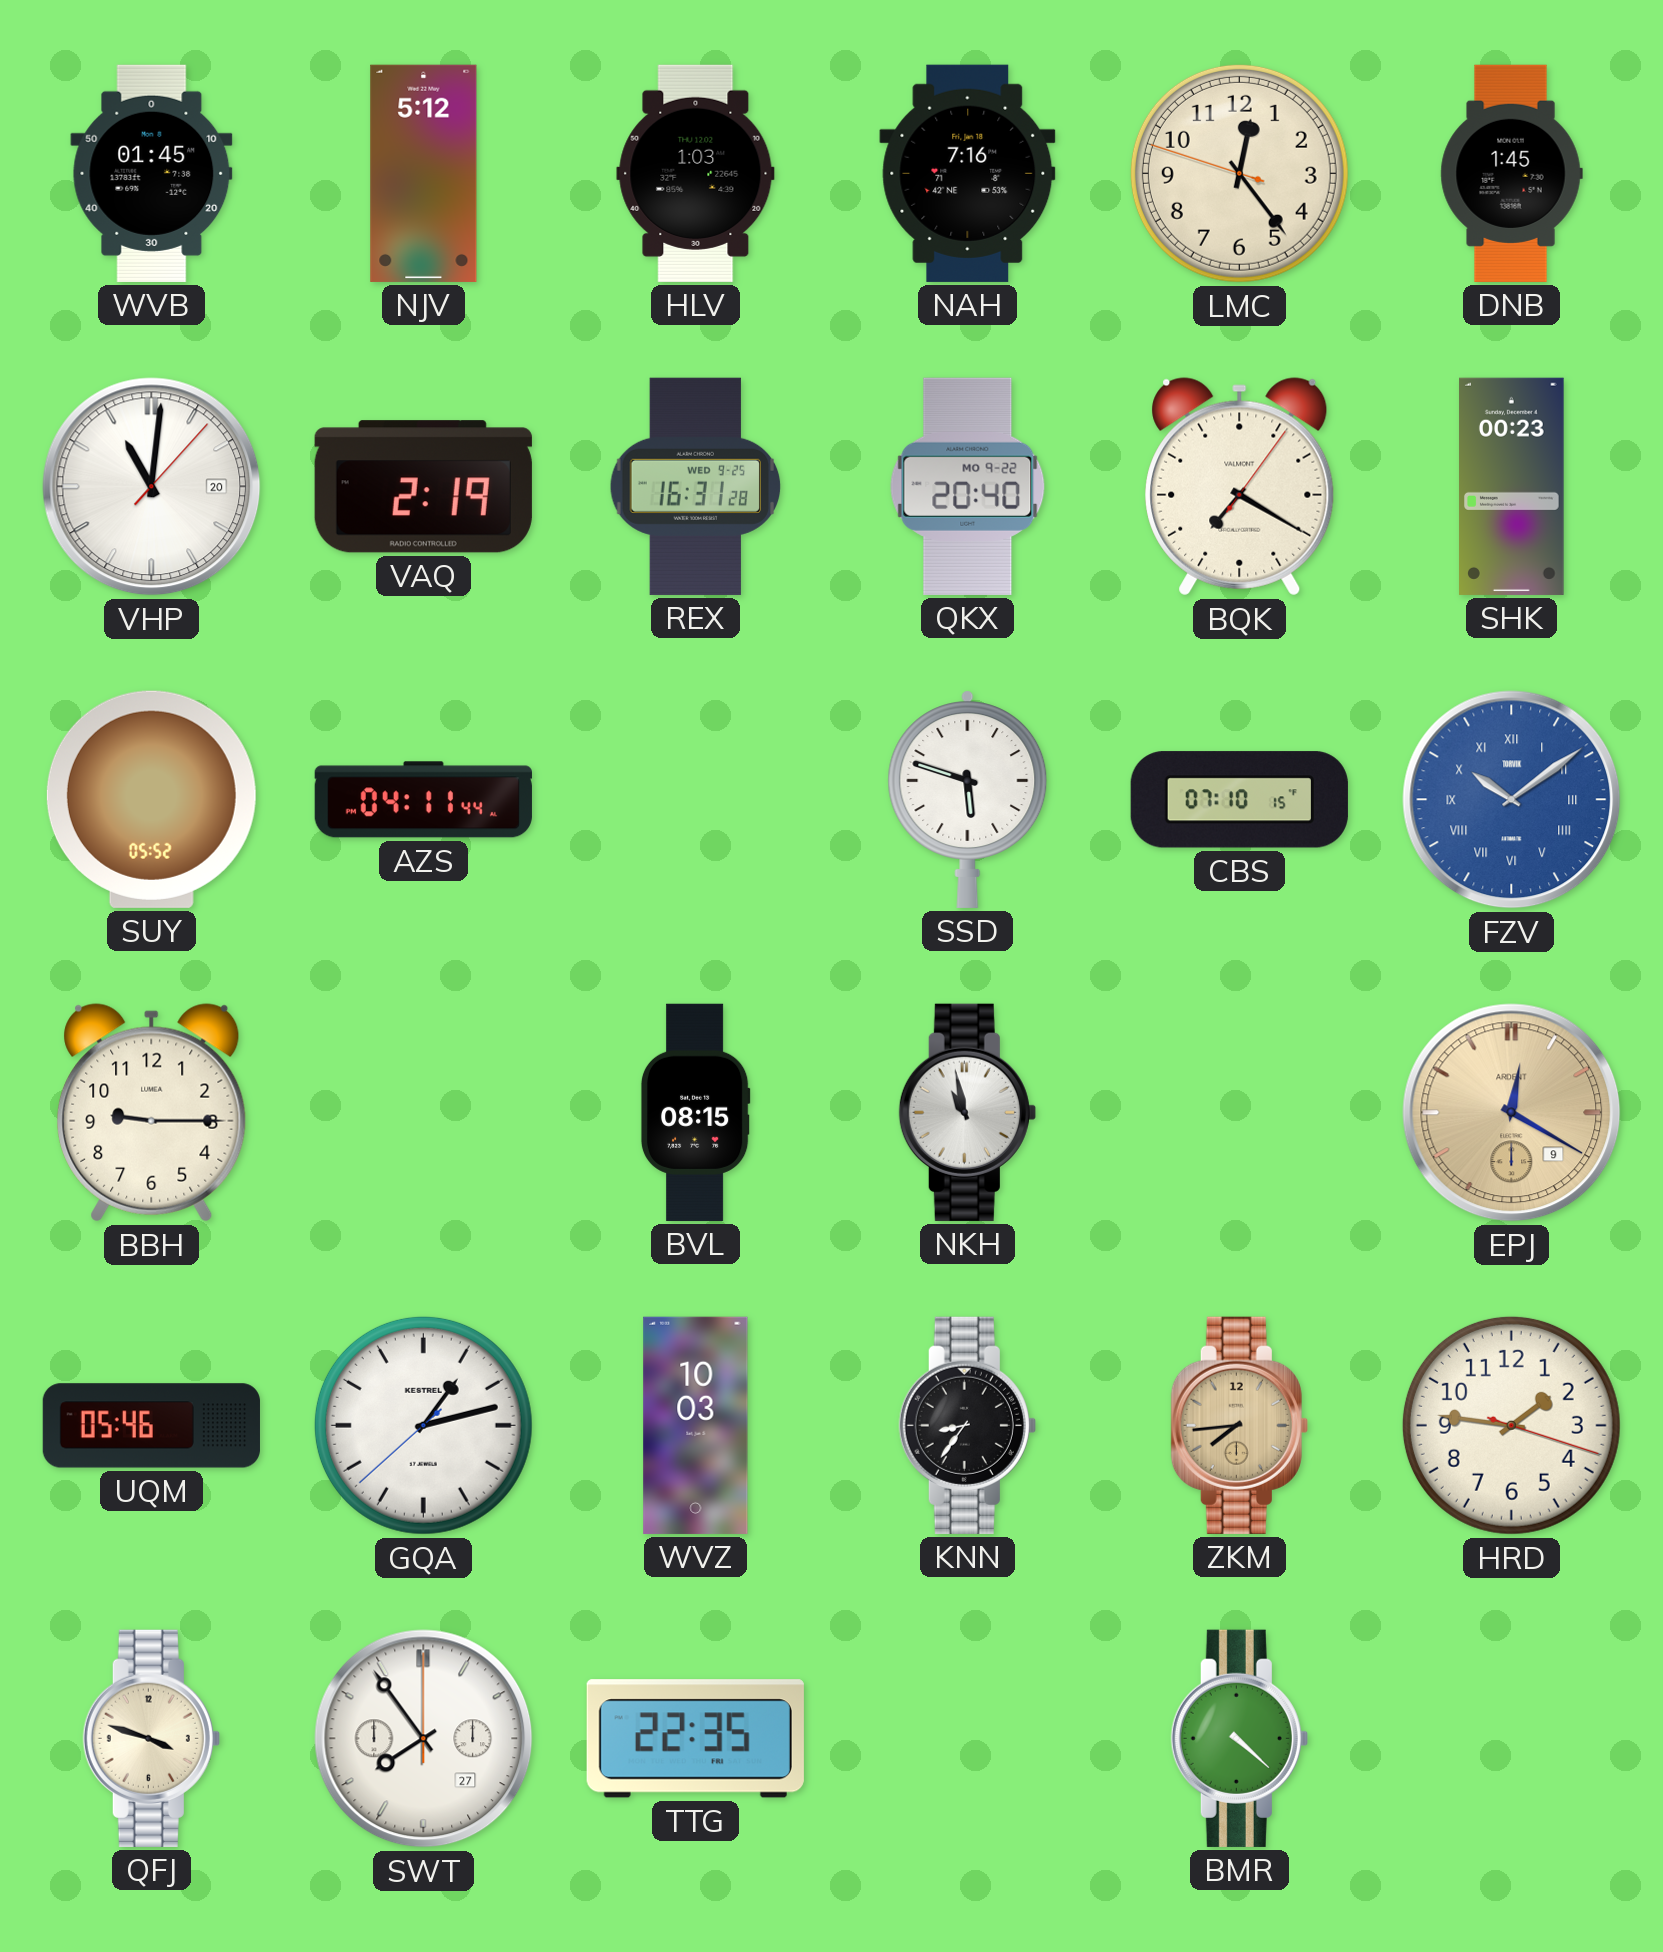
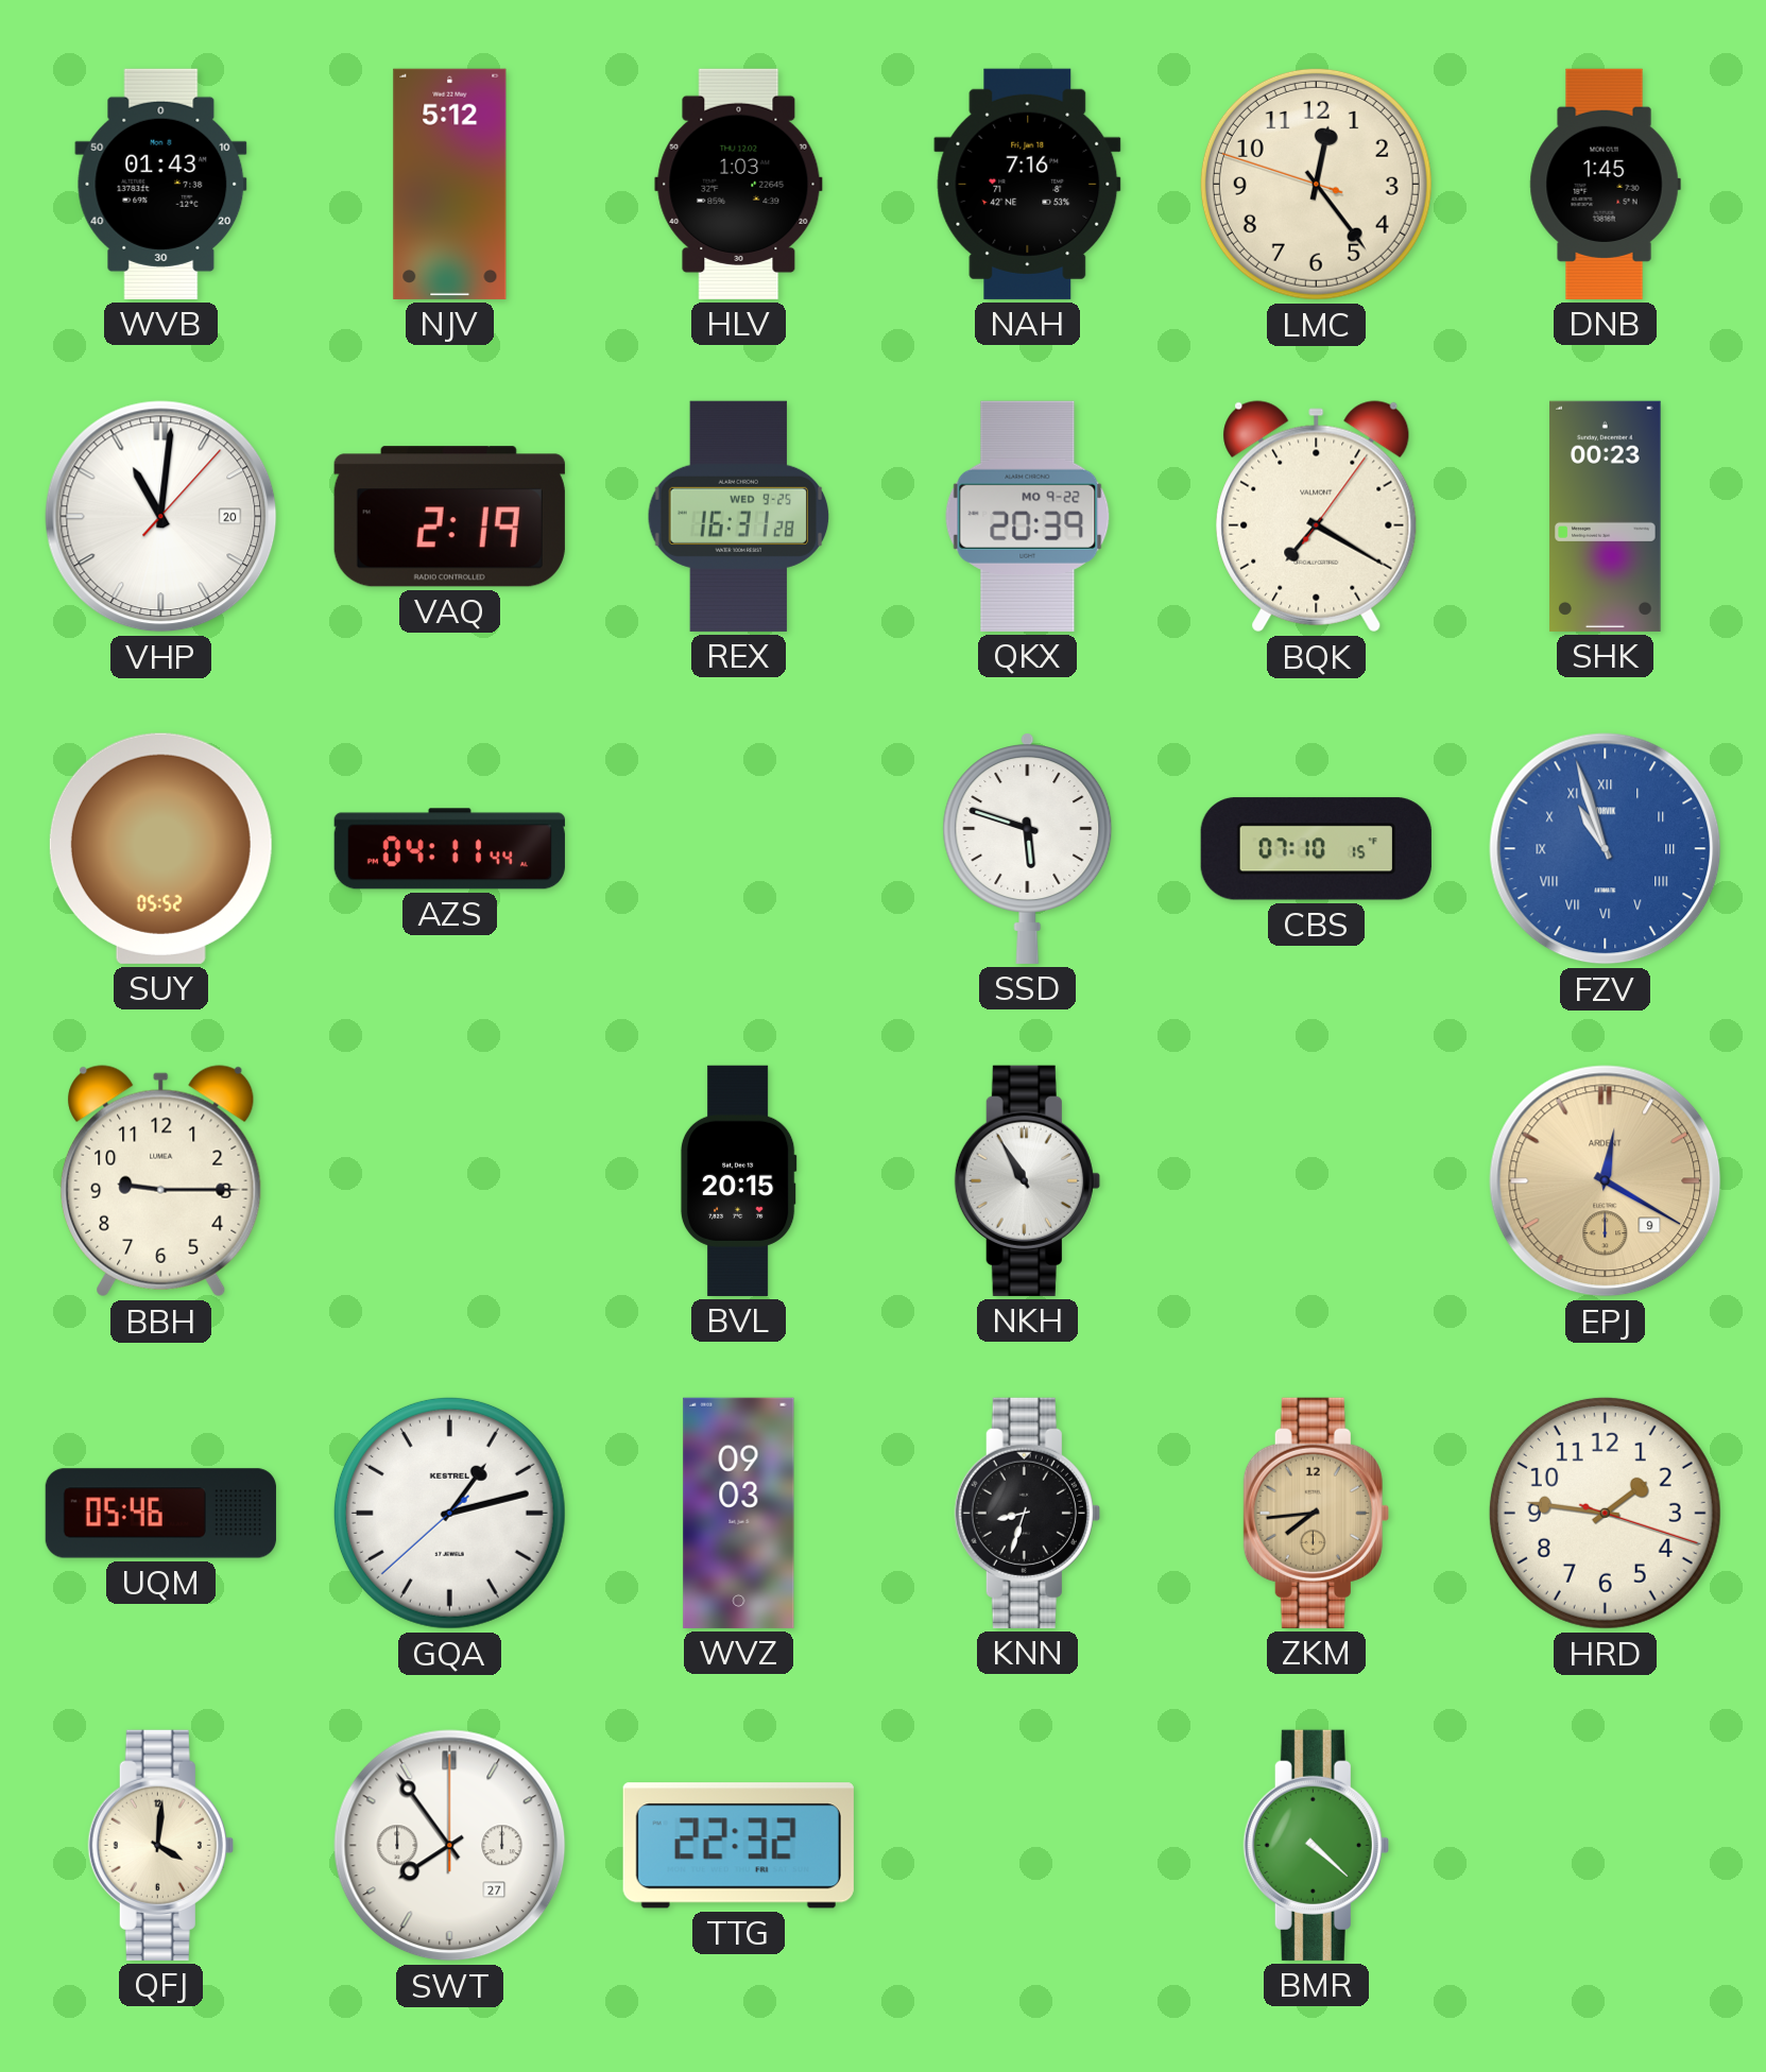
WVB: 01:45 -> 01:43 (161, 184)
QKX: 20:40 -> 20:39 (1028, 516)
FZV: 10:09 -> 10:57 (1606, 849)
BVL: 08:15 -> 20:15 (738, 1180)
NKH: 10:58 -> 10:55 (1027, 1180)
WVZ: 10:03 -> 09:03 (739, 1513)
KNN: 8:36 -> 8:33 (1027, 1513)
QFJ: 3:48 -> 4:01 (160, 1845)
TTG: 22:35 -> 22:32 (738, 1846)
